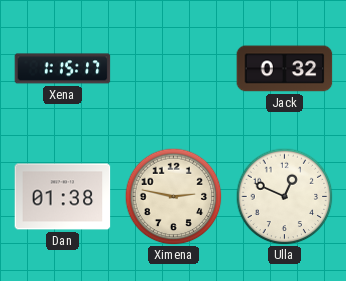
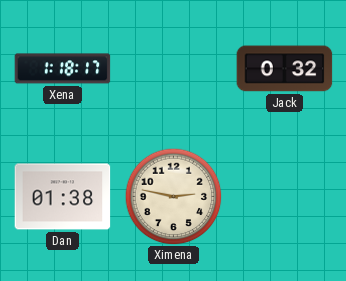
Xena: 1:15 -> 1:18 (63, 69)
Ulla: 12:49 -> none (284, 196)
